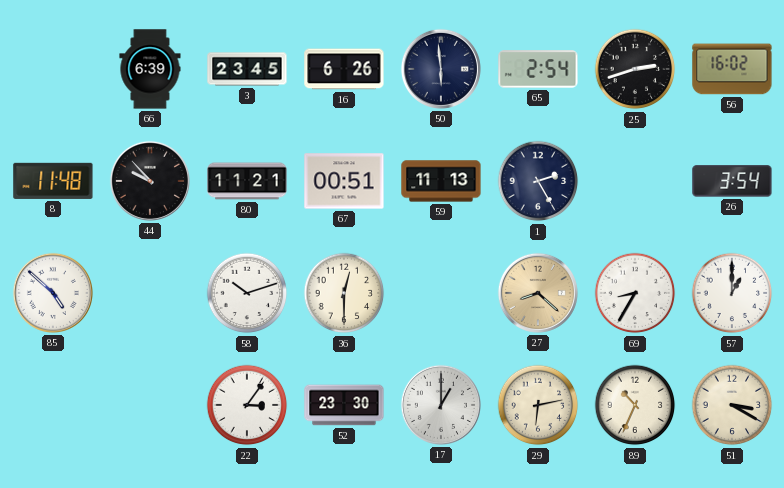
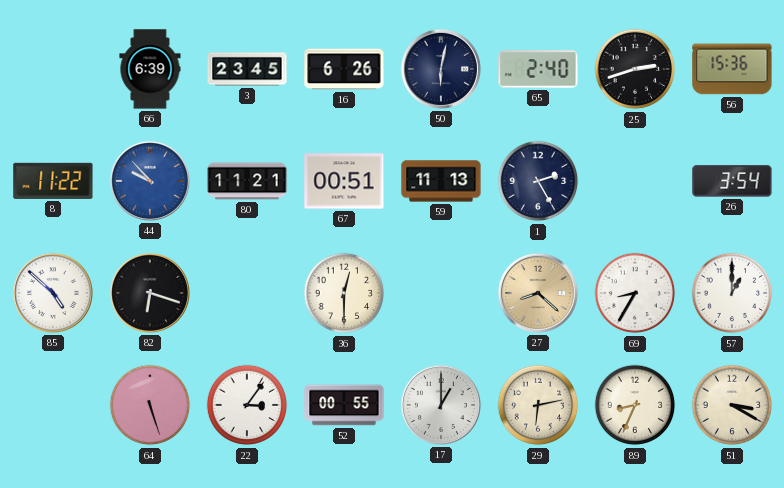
50: 5:59 -> 6:02 (441, 69)
65: 2:54 -> 2:40 (538, 69)
56: 16:02 -> 15:36 (732, 69)
8: 11:48 -> 11:22 (53, 181)
44 dial: black -> blue (150, 181)
82: none -> 6:18 (150, 293)
58: 10:12 -> none (247, 293)
64: none -> 5:27 (150, 405)
52: 23:30 -> 00:55 (344, 405)
89: 10:34 -> 8:34 (635, 405)
